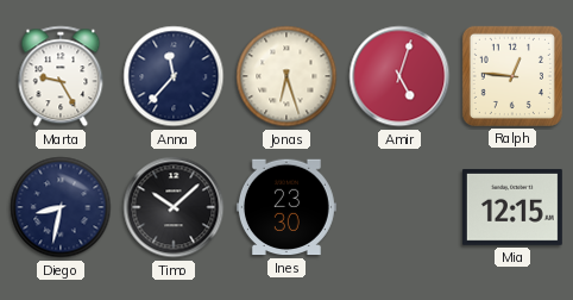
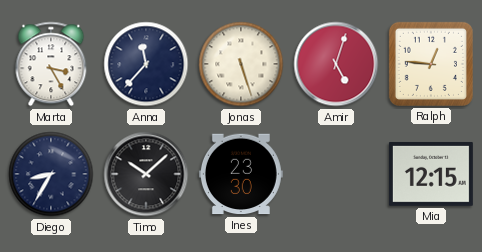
Marta: 9:25 -> 3:25 (51, 64)
Jonas: 6:27 -> 5:27 (241, 64)
Diego: 8:32 -> 8:35 (51, 174)
